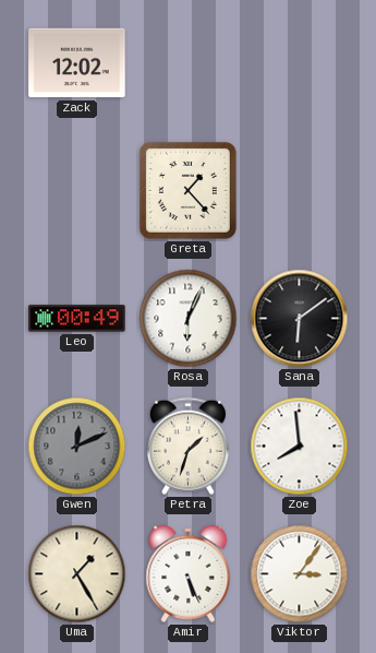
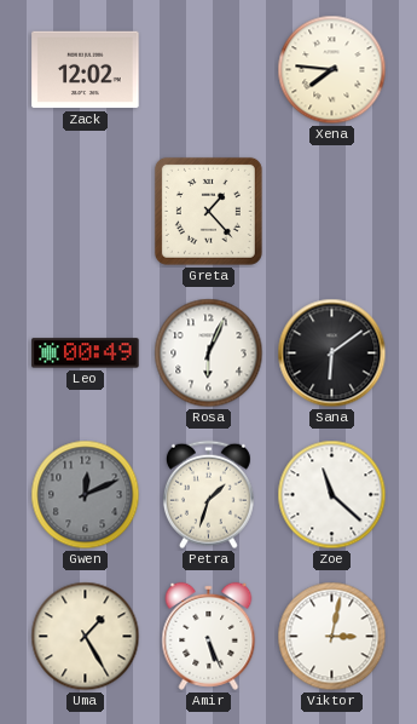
Xena: none -> 7:46 (332, 70)
Zoe: 7:59 -> 11:22 (332, 495)
Viktor: 3:06 -> 3:02 (332, 637)
